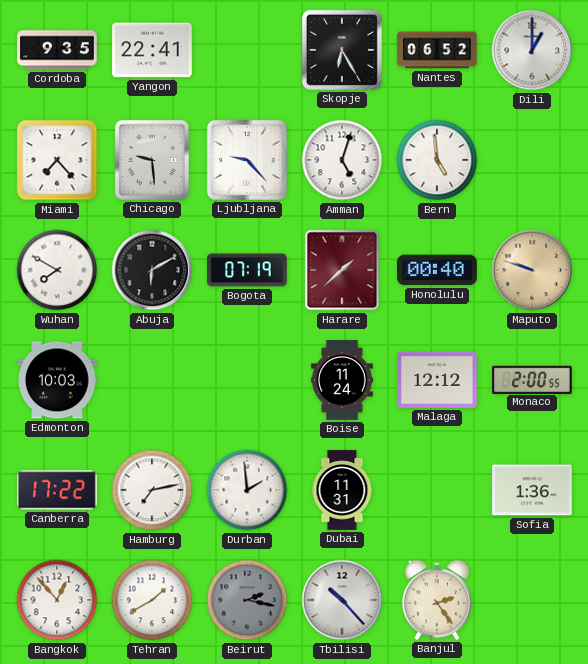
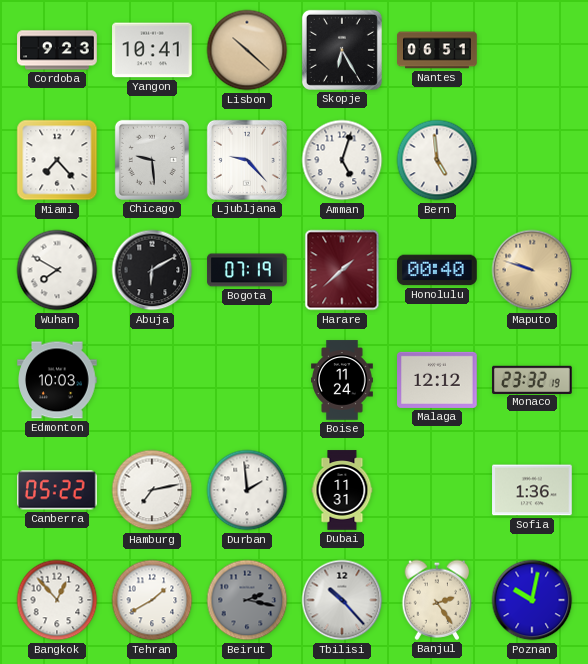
Cordoba: 9:35 -> 9:23 (57, 50)
Yangon: 22:41 -> 10:41 (152, 50)
Lisbon: none -> 10:22 (247, 50)
Nantes: 06:52 -> 06:51 (437, 50)
Dili: 1:00 -> none (532, 50)
Monaco: 2:00 -> 23:32 (532, 379)
Canberra: 17:22 -> 05:22 (58, 490)
Poznan: none -> 10:02 (532, 600)
